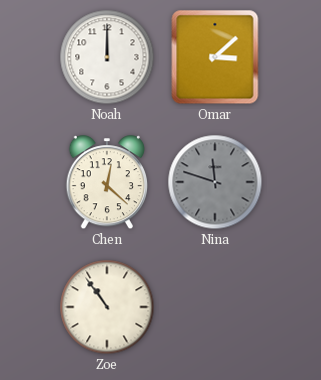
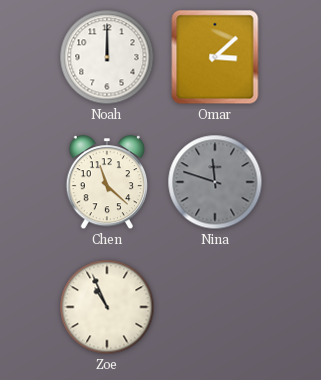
Chen: 12:22 -> 11:22 (106, 183)
Zoe: 10:54 -> 10:56 (107, 307)
